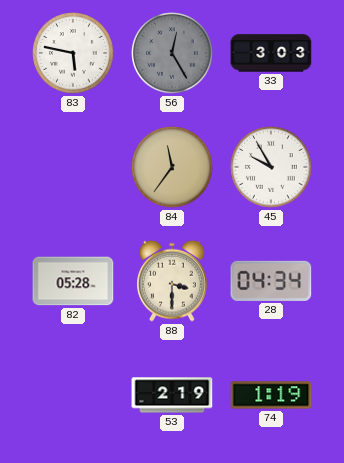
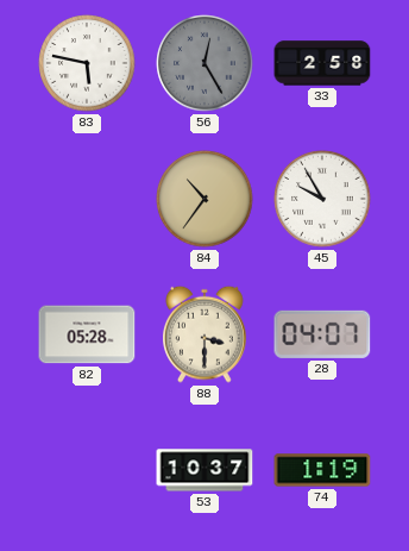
33: 3:03 -> 2:58 (322, 63)
84: 11:36 -> 10:36 (204, 199)
28: 04:34 -> 04:07 (322, 334)
53: 2:19 -> 10:37 (204, 470)
